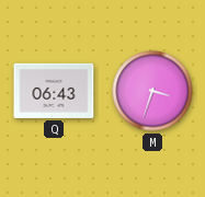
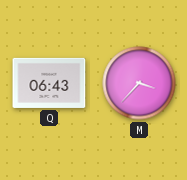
M: 3:33 -> 3:37 (139, 83)
